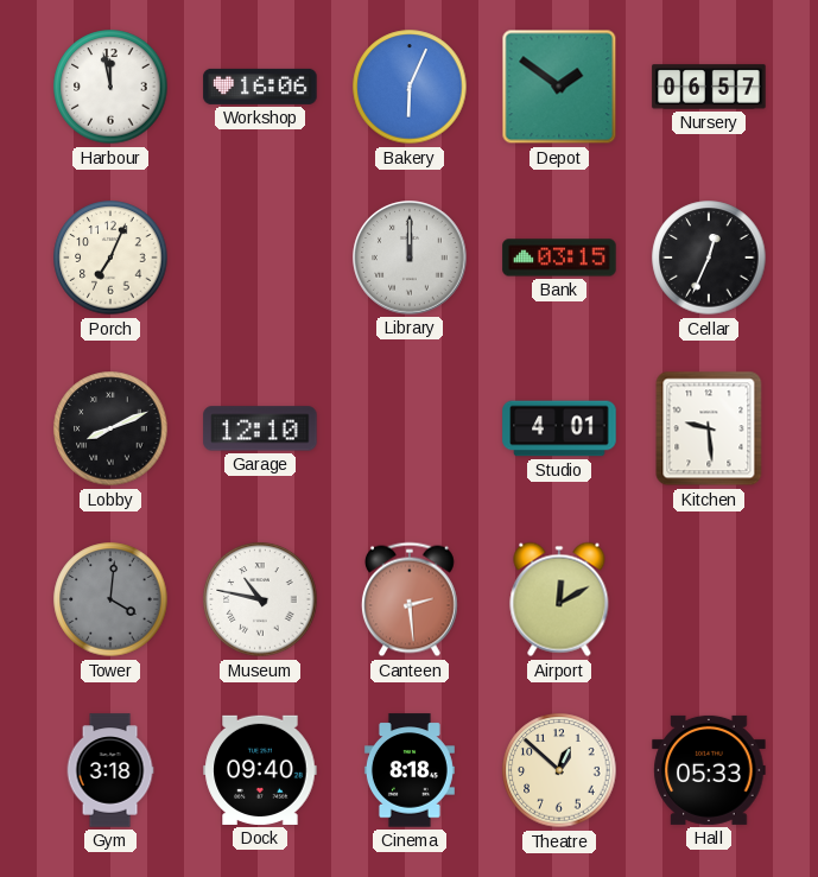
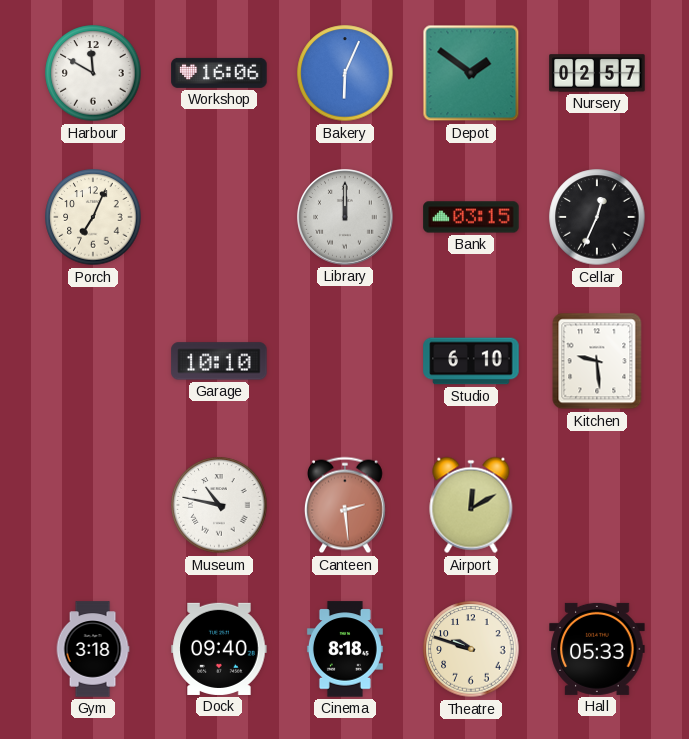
Harbour: 11:58 -> 11:50 (93, 73)
Nursery: 06:57 -> 02:57 (597, 73)
Lobby: 8:11 -> none (110, 428)
Garage: 12:10 -> 10:10 (219, 361)
Studio: 4:01 -> 6:10 (471, 361)
Tower: 4:01 -> none (110, 599)
Theatre: 12:52 -> 9:48 (471, 649)
